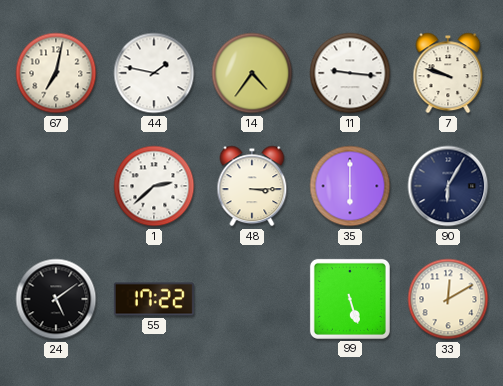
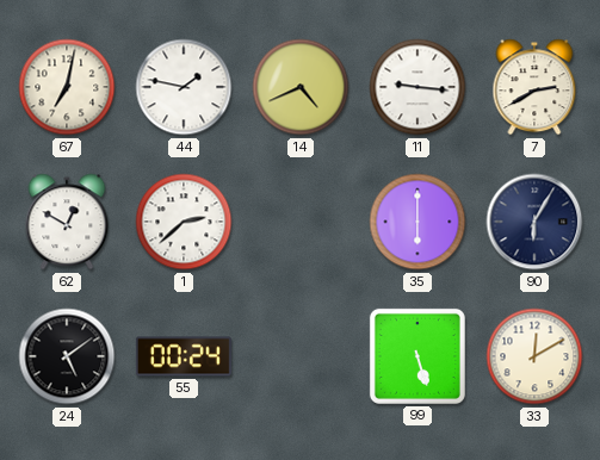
14: 4:36 -> 4:41 (301, 87)
7: 9:48 -> 2:40 (534, 87)
62: none -> 12:50 (67, 222)
48: 3:15 -> none (252, 186)
55: 17:22 -> 00:24 (184, 356)
